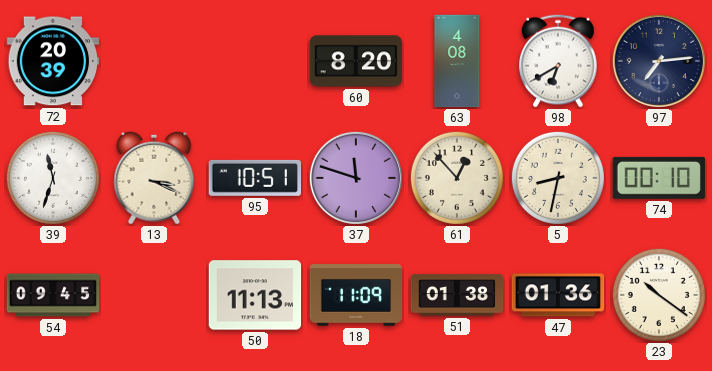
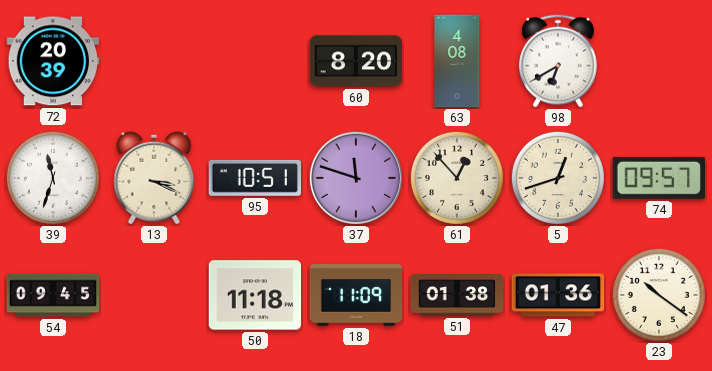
97: 7:14 -> none (659, 61)
5: 8:32 -> 12:42 (558, 178)
74: 00:10 -> 09:57 (658, 178)
50: 11:13 -> 11:18 (255, 295)
